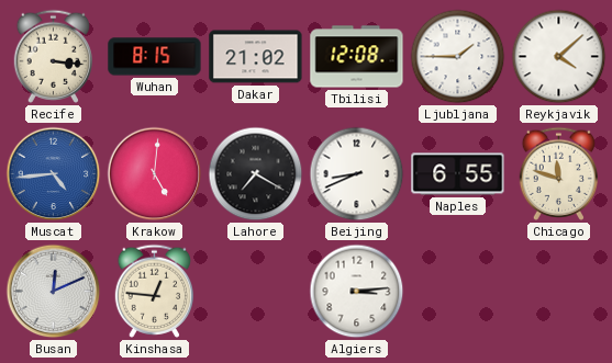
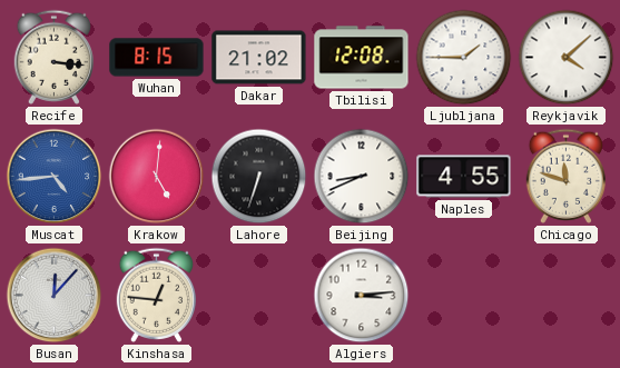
Lahore: 7:20 -> 6:33 (259, 177)
Naples: 6:55 -> 4:55 (464, 177)
Busan: 12:11 -> 12:07 (55, 296)
